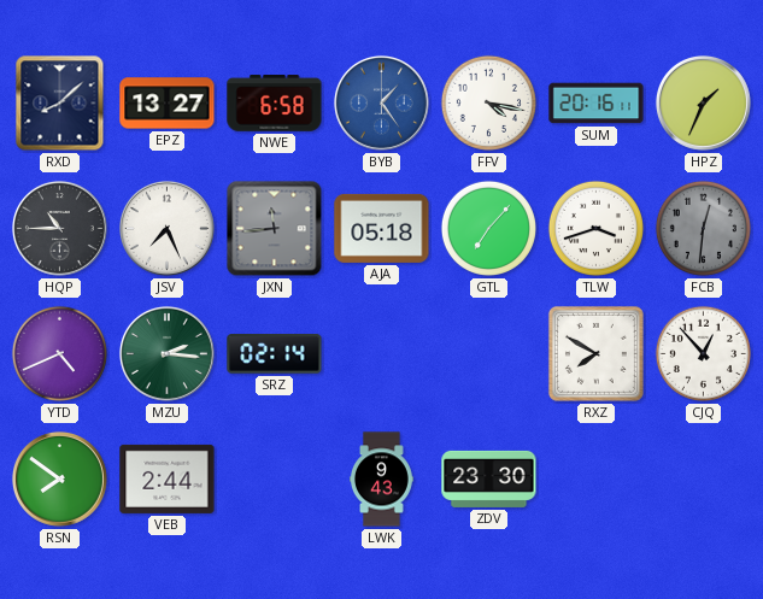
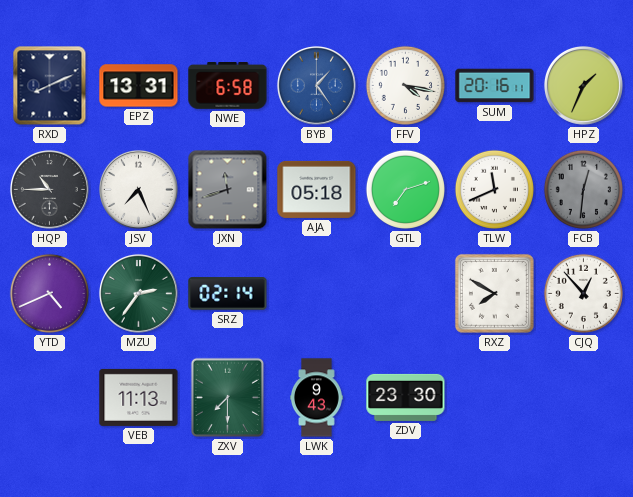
RXD: 8:08 -> 8:11 (50, 86)
EPZ: 13:27 -> 13:31 (139, 86)
JXN: 11:44 -> 11:42 (228, 190)
GTL: 7:07 -> 7:12 (405, 189)
TLW: 3:42 -> 11:41 (494, 189)
MZU: 2:16 -> 2:36 (138, 293)
RSN: 7:51 -> none (59, 478)
VEB: 2:44 -> 11:13 (139, 397)
ZXV: none -> 7:30 (227, 397)
